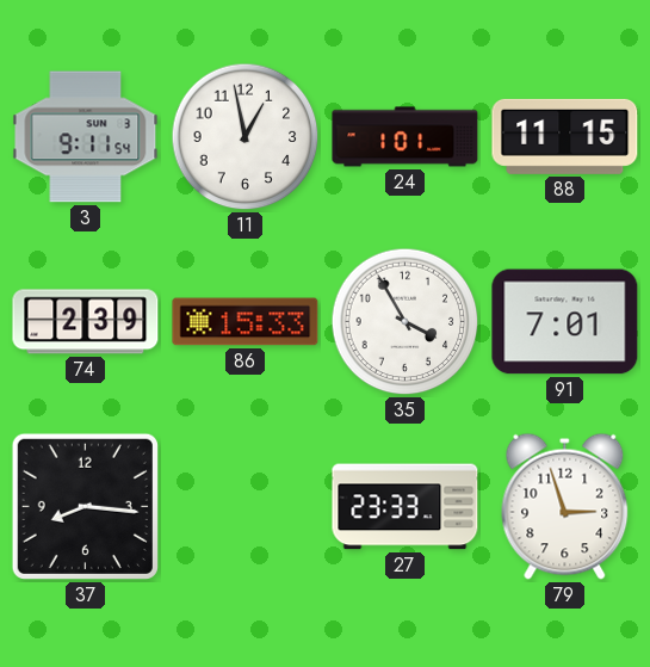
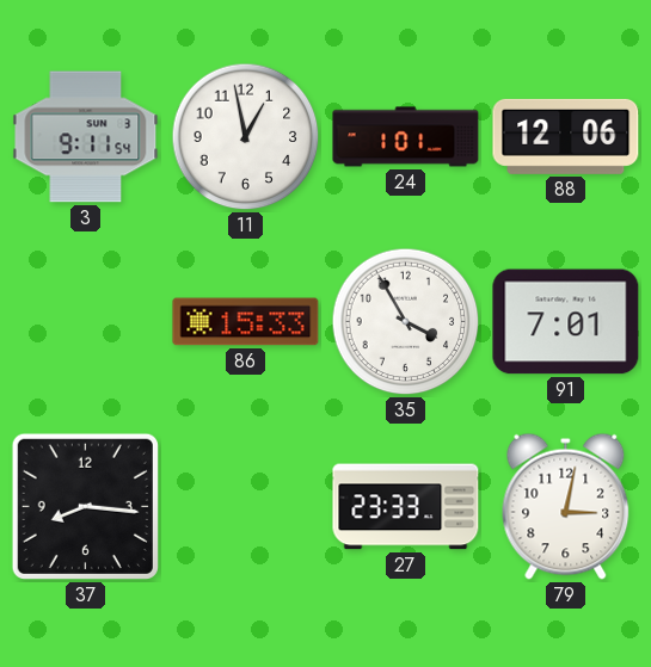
88: 11:15 -> 12:06 (566, 136)
74: 2:39 -> none (86, 322)
79: 2:57 -> 3:02 (566, 506)
